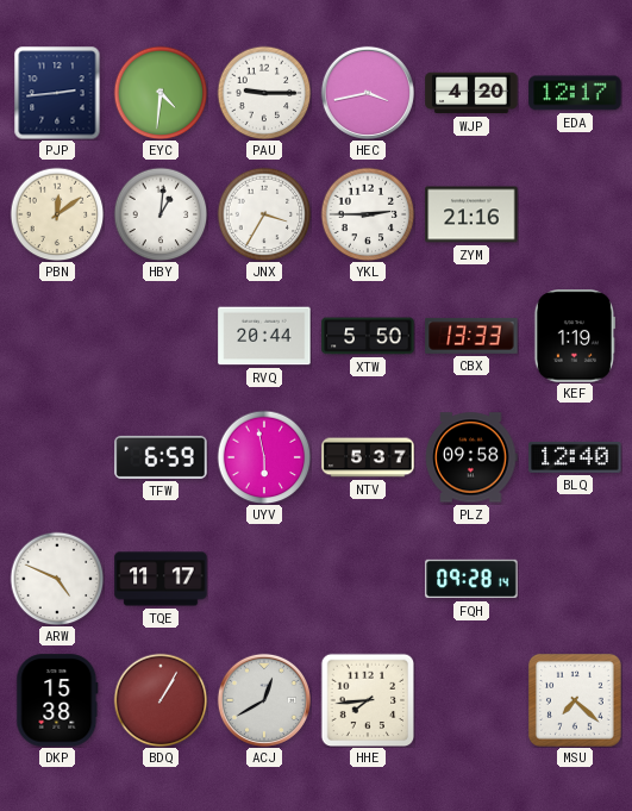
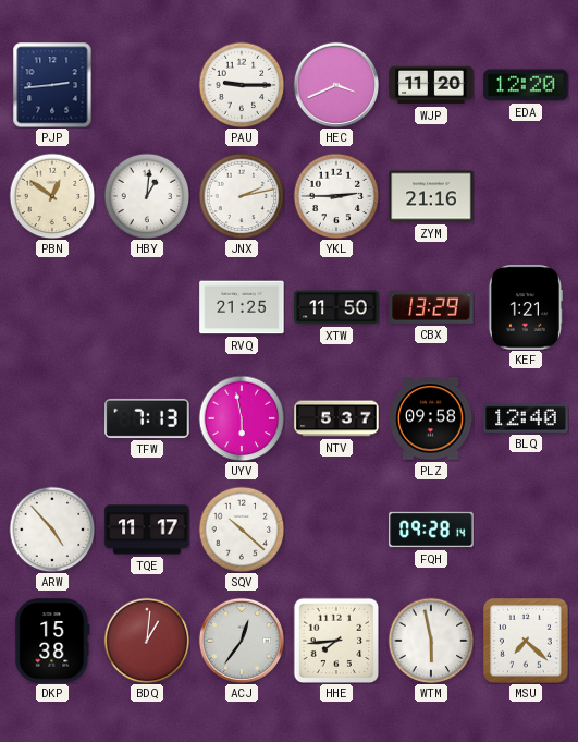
EYC: 4:31 -> none (161, 93)
HEC: 3:43 -> 3:41 (336, 85)
WJP: 4:20 -> 11:20 (431, 85)
EDA: 12:17 -> 12:20 (526, 85)
PBN: 12:09 -> 12:51 (52, 196)
JNX: 3:35 -> 2:13 (242, 196)
RVQ: 20:44 -> 21:25 (242, 307)
XTW: 5:50 -> 11:50 (336, 307)
CBX: 13:33 -> 13:29 (431, 307)
KEF: 1:19 -> 1:21 (526, 307)
TFW: 6:59 -> 7:13 (147, 418)
ARW: 4:49 -> 4:53 (52, 530)
SQV: none -> 10:22 (242, 530)
BDQ: 1:05 -> 1:01 (147, 641)
ACJ: 12:40 -> 12:36 (242, 641)
WTM: none -> 5:58 (431, 641)
